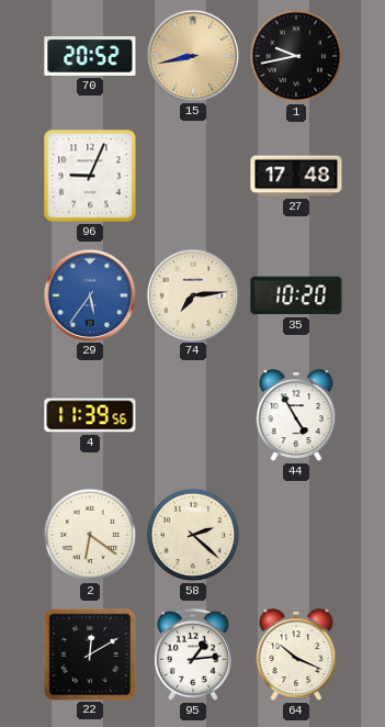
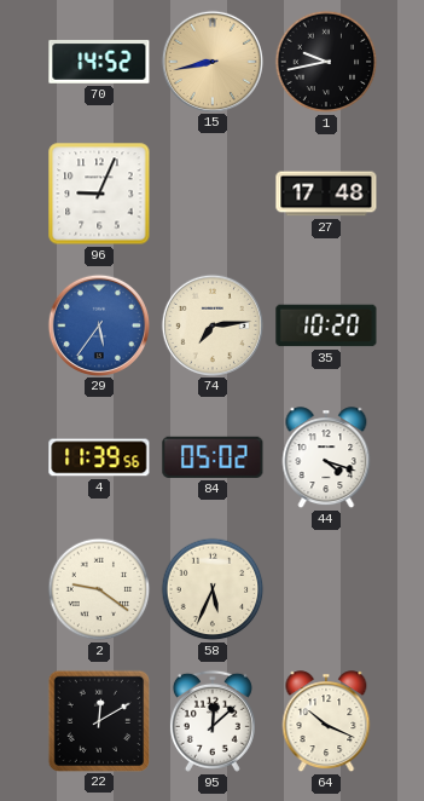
70: 20:52 -> 14:52 (99, 63)
84: none -> 05:02 (213, 457)
44: 4:55 -> 4:18 (326, 459)
2: 6:21 -> 9:21 (99, 589)
58: 2:22 -> 5:34 (213, 589)
95: 1:14 -> 12:08 (213, 721)
